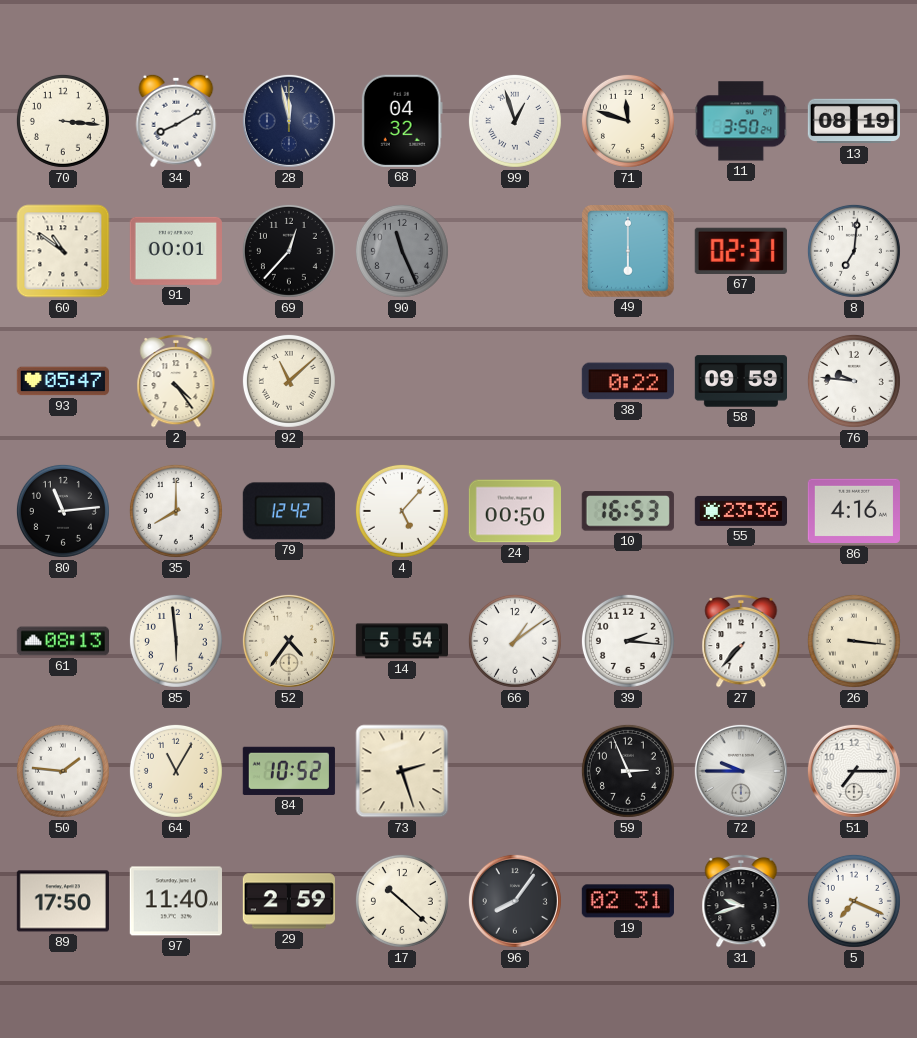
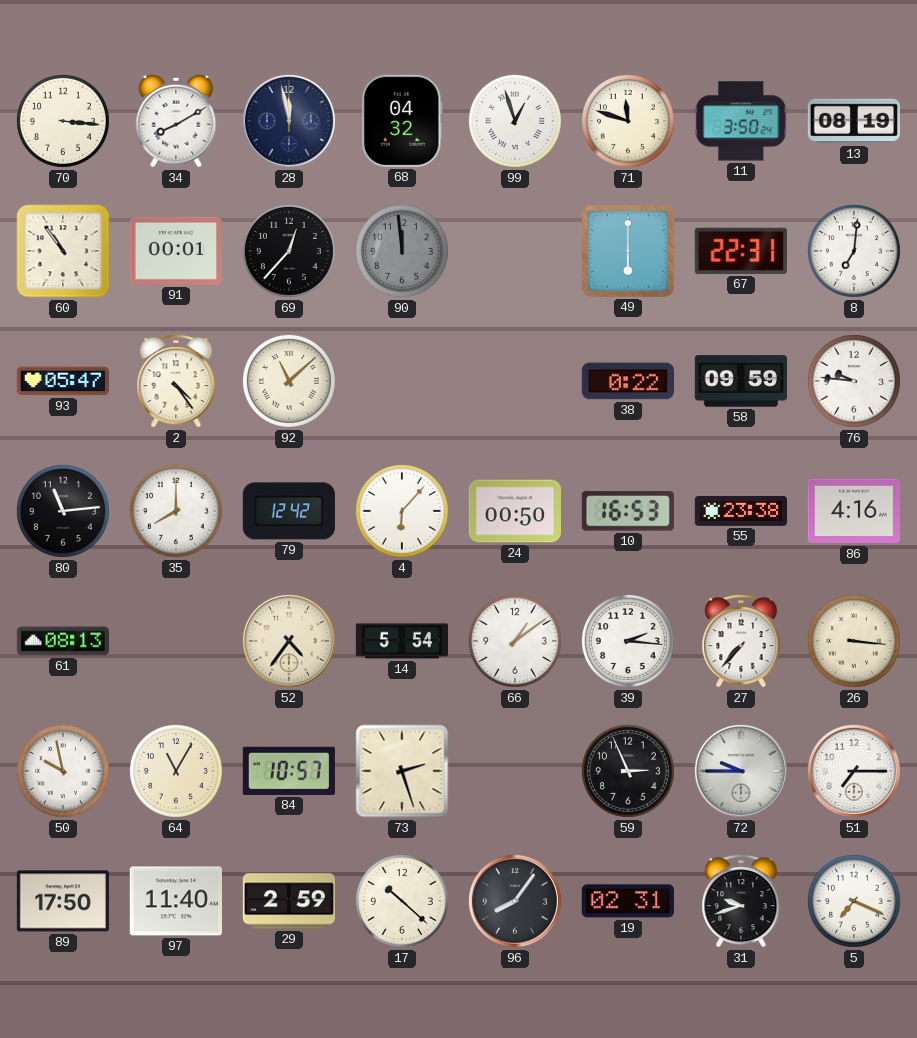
60: 10:51 -> 10:54 (63, 251)
90: 11:26 -> 11:59 (402, 251)
67: 02:31 -> 22:31 (741, 251)
4: 5:07 -> 6:07 (402, 511)
55: 23:36 -> 23:38 (740, 511)
85: 5:59 -> none (176, 641)
50: 1:46 -> 9:58 (63, 771)
84: 10:52 -> 10:57 (289, 771)
